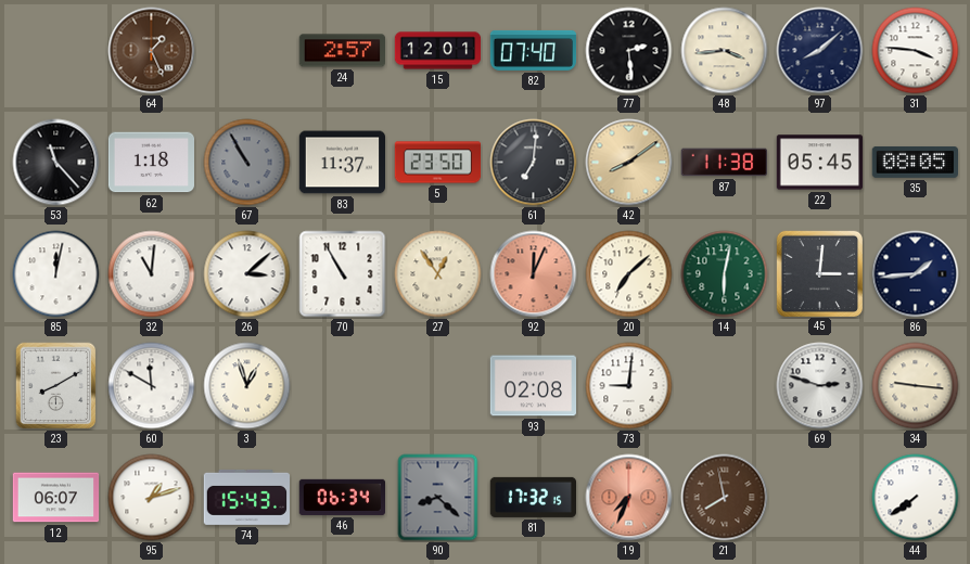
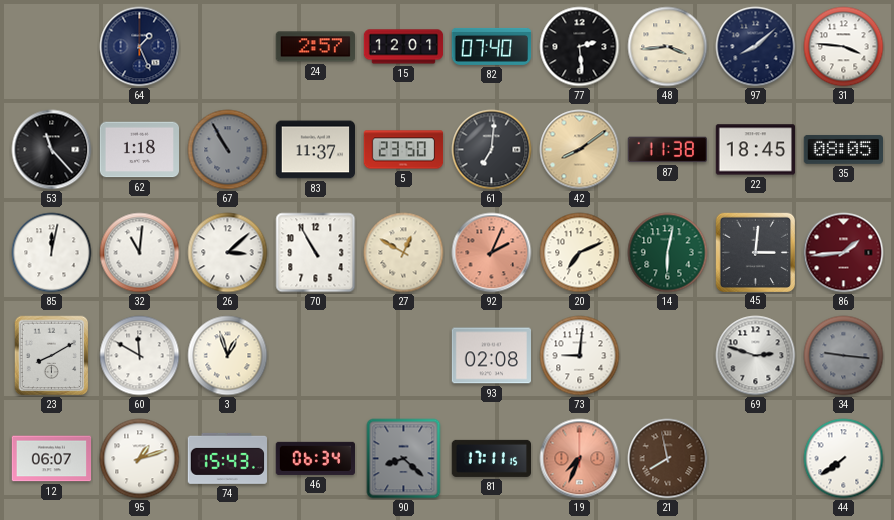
64 dial: brown -> navy (140, 47)
22: 05:45 -> 18:45 (755, 150)
27: 12:54 -> 12:50 (404, 253)
92: 12:04 -> 2:04 (492, 253)
20: 7:08 -> 7:11 (580, 253)
86 dial: navy -> burgundy (844, 253)
34 dial: cream -> grey (844, 356)
81: 17:32 -> 17:11 (491, 458)
